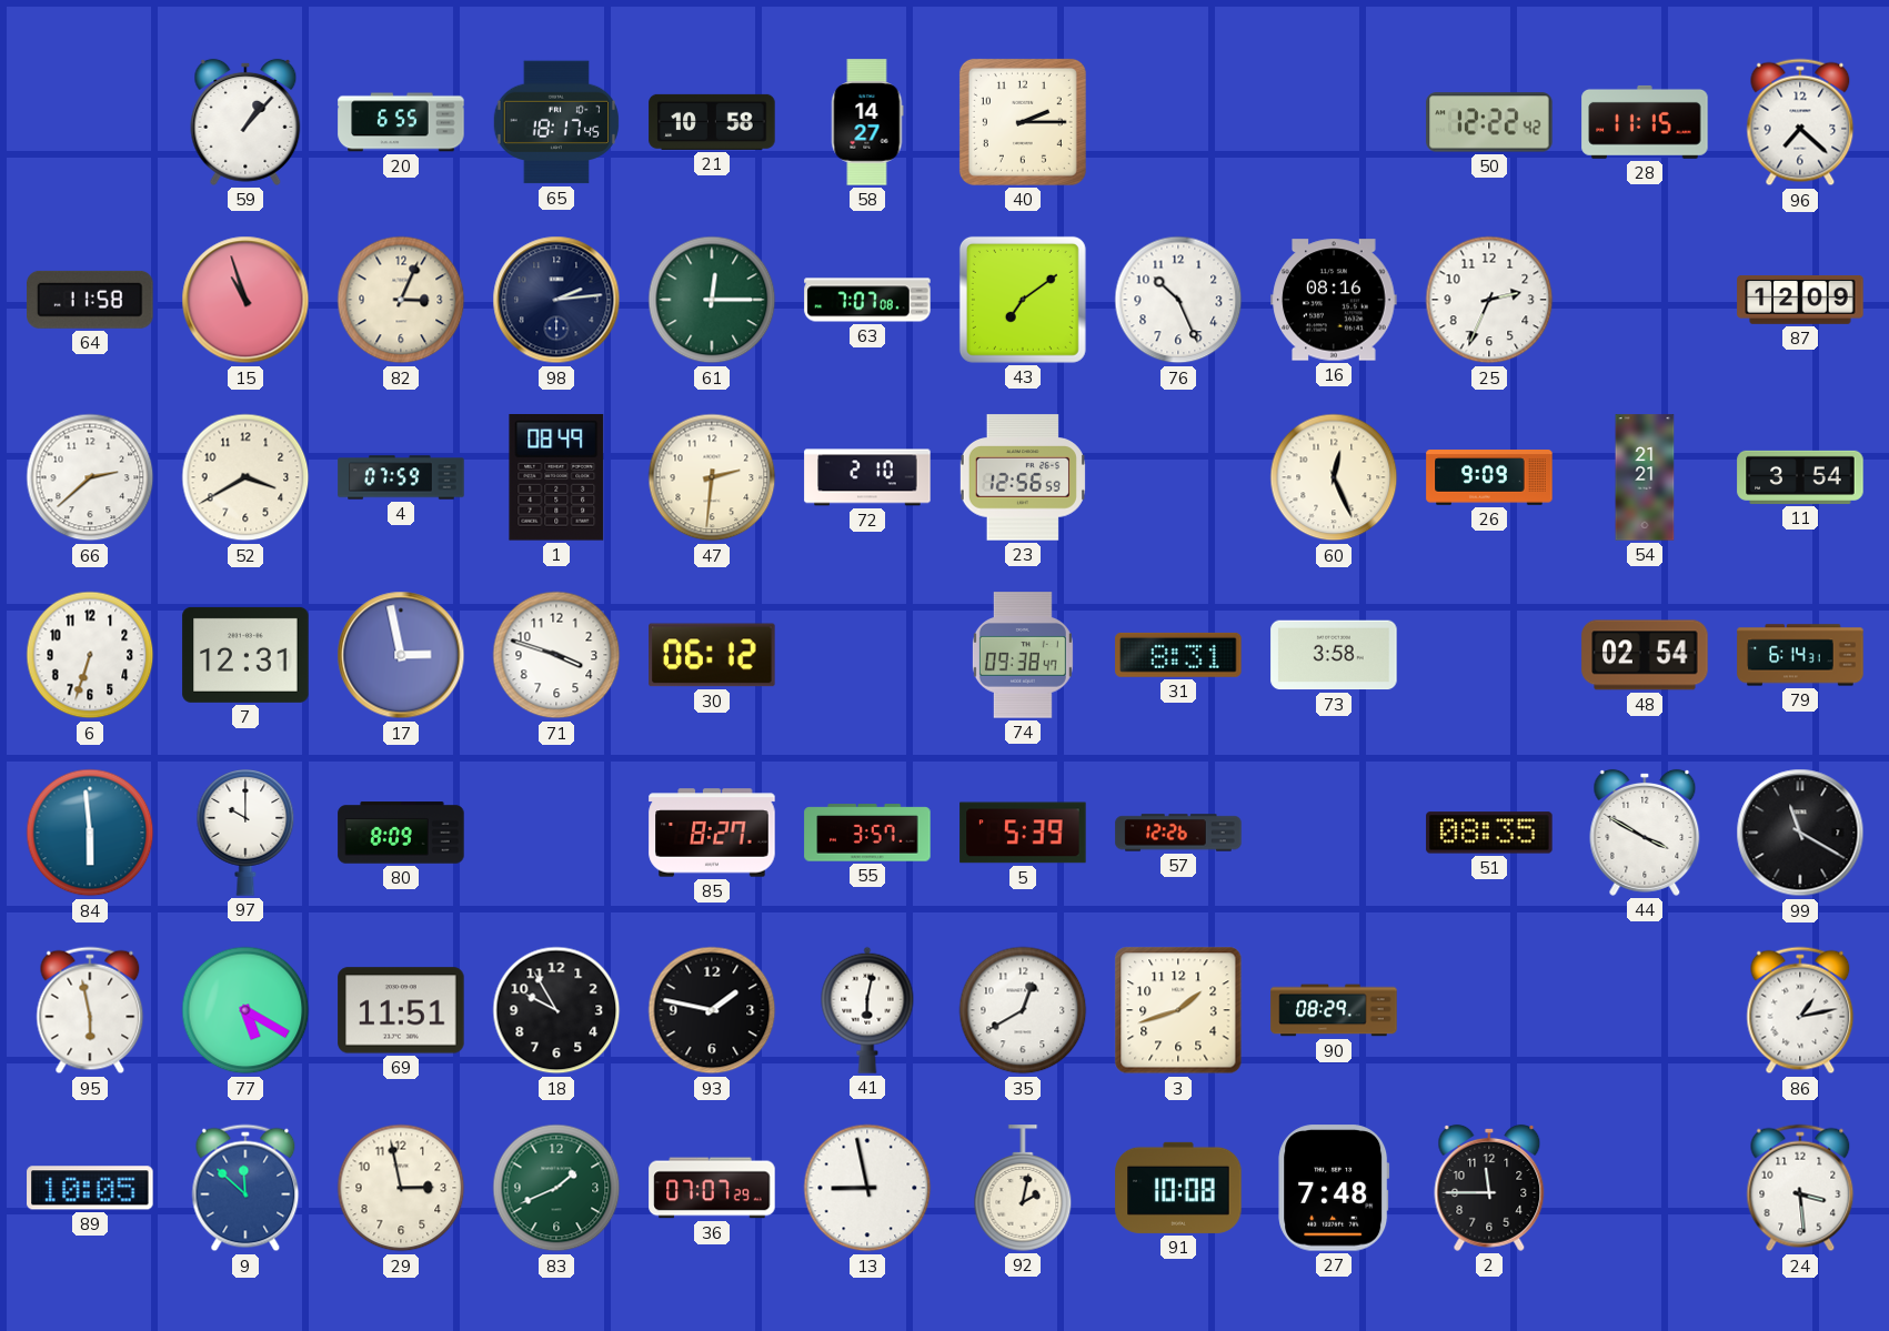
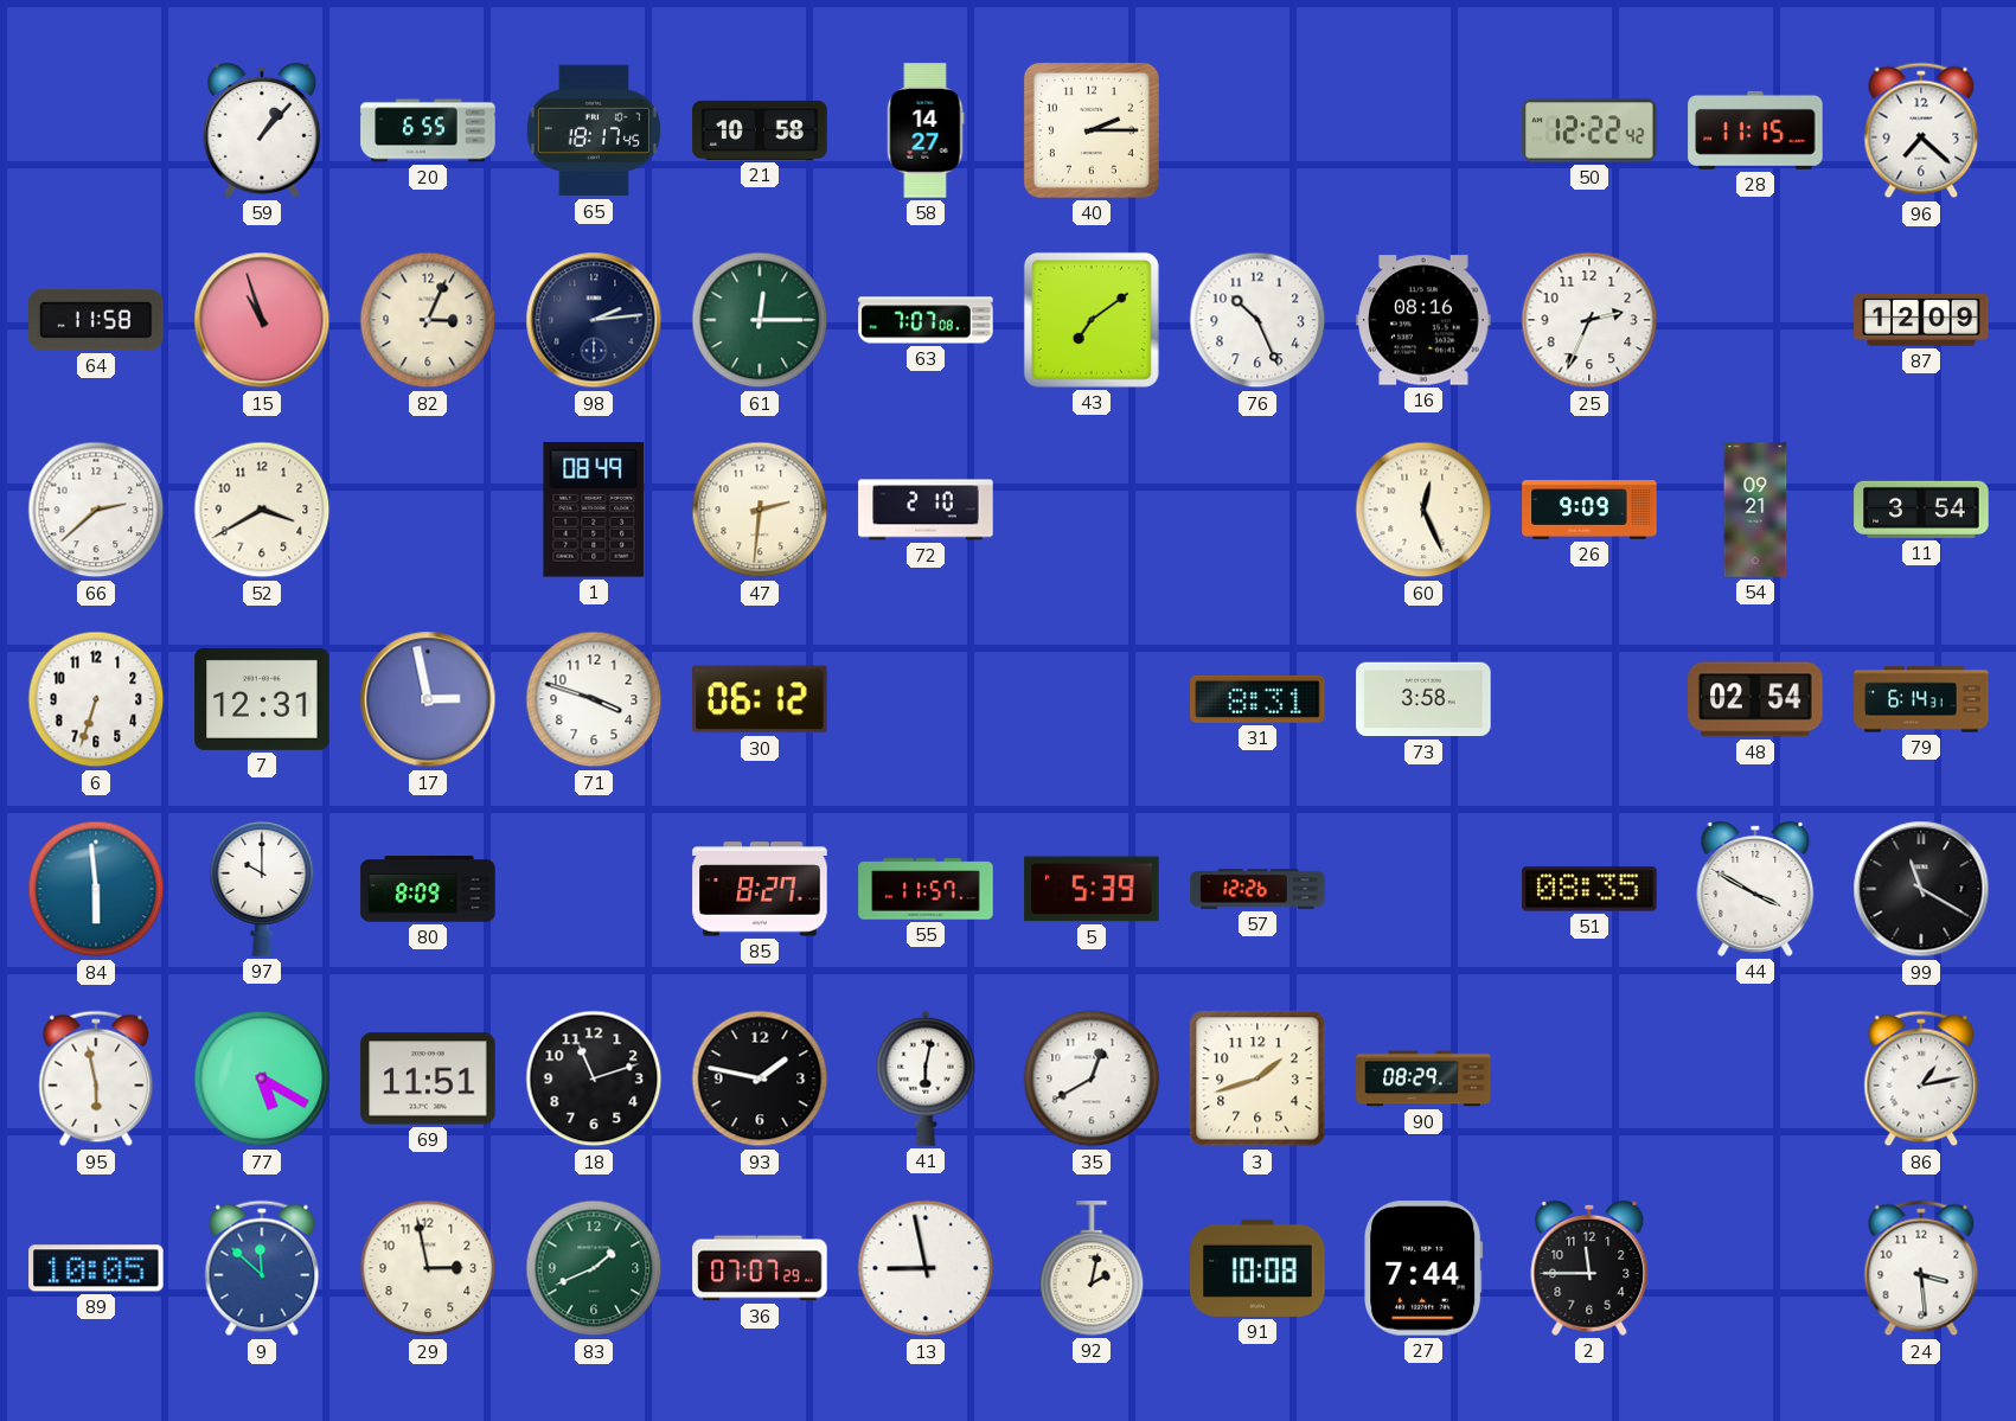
4: 07:59 -> none (401, 477)
23: 12:56 -> none (1023, 477)
54: 21:21 -> 09:21 (1755, 510)
74: 09:38 -> none (1023, 655)
55: 3:57 -> 11:57 (926, 889)
18: 9:55 -> 11:12 (594, 1078)
27: 7:48 -> 7:44 (1423, 1268)
